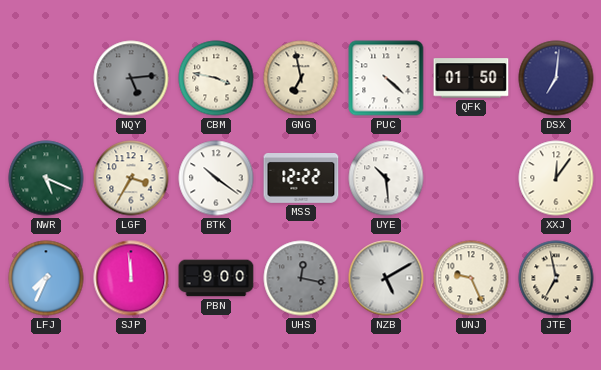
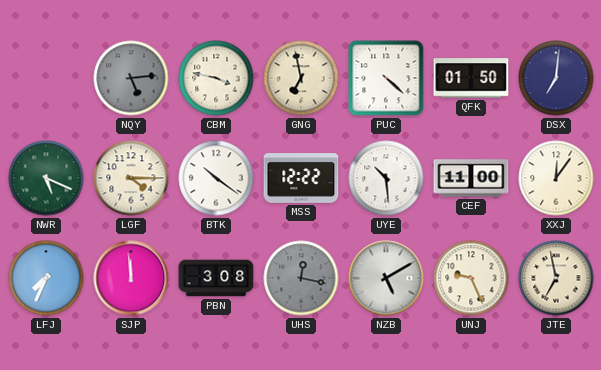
LGF: 3:35 -> 4:15 (131, 178)
CEF: none -> 11:00 (471, 178)
PBN: 9:00 -> 3:08 (216, 278)
